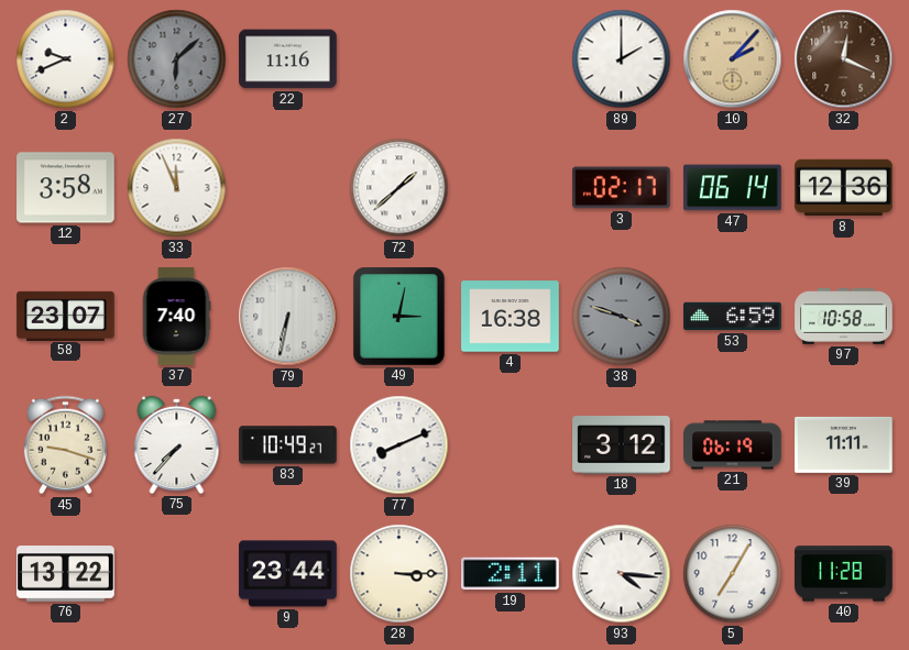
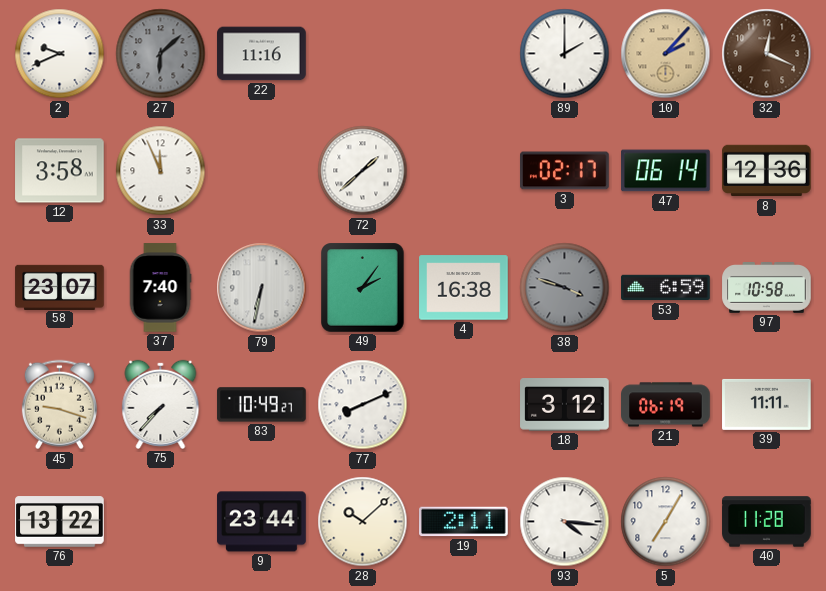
49: 3:02 -> 2:06 (363, 288)
28: 3:15 -> 10:08 (363, 522)
